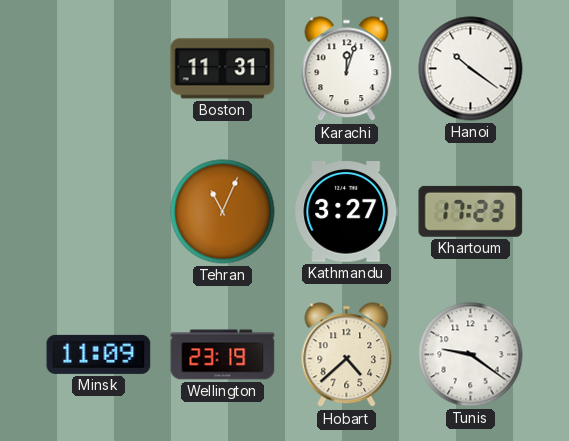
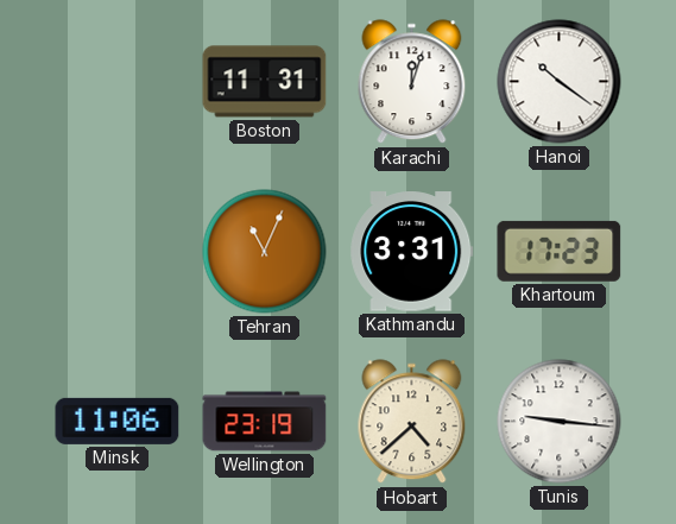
Kathmandu: 3:27 -> 3:31 (412, 252)
Minsk: 11:09 -> 11:06 (118, 421)
Tunis: 9:21 -> 9:16 (560, 422)
